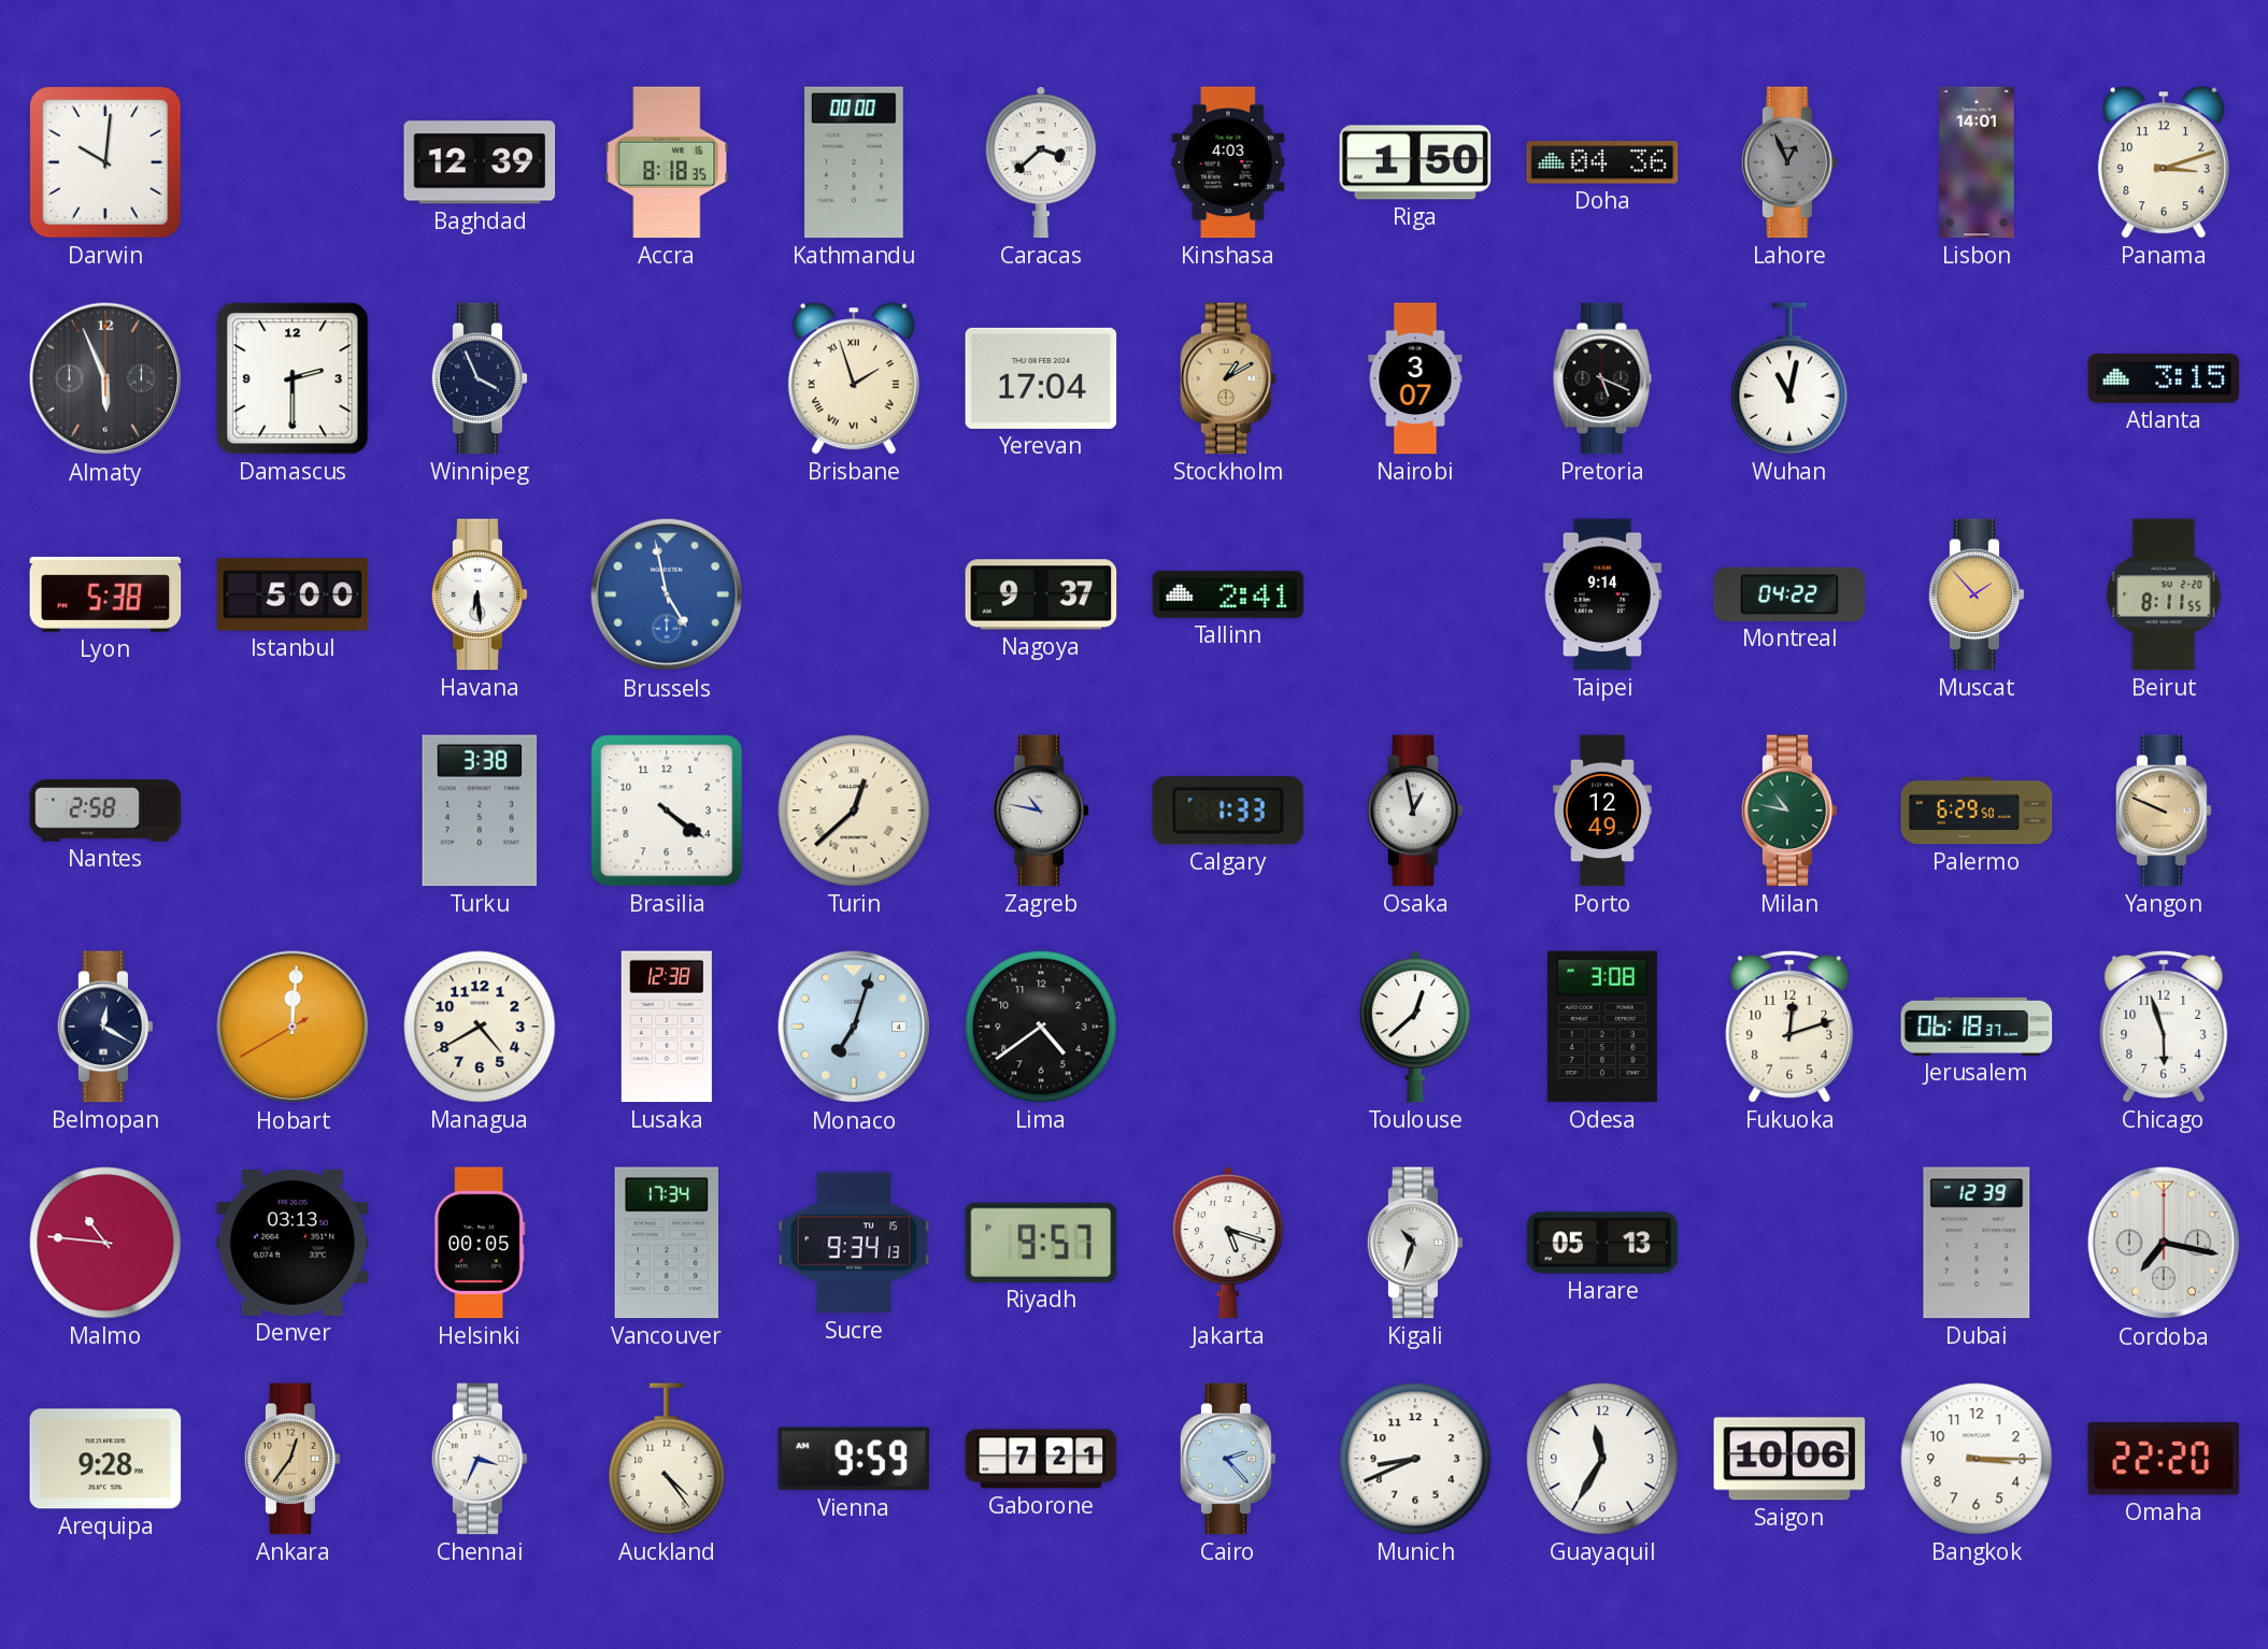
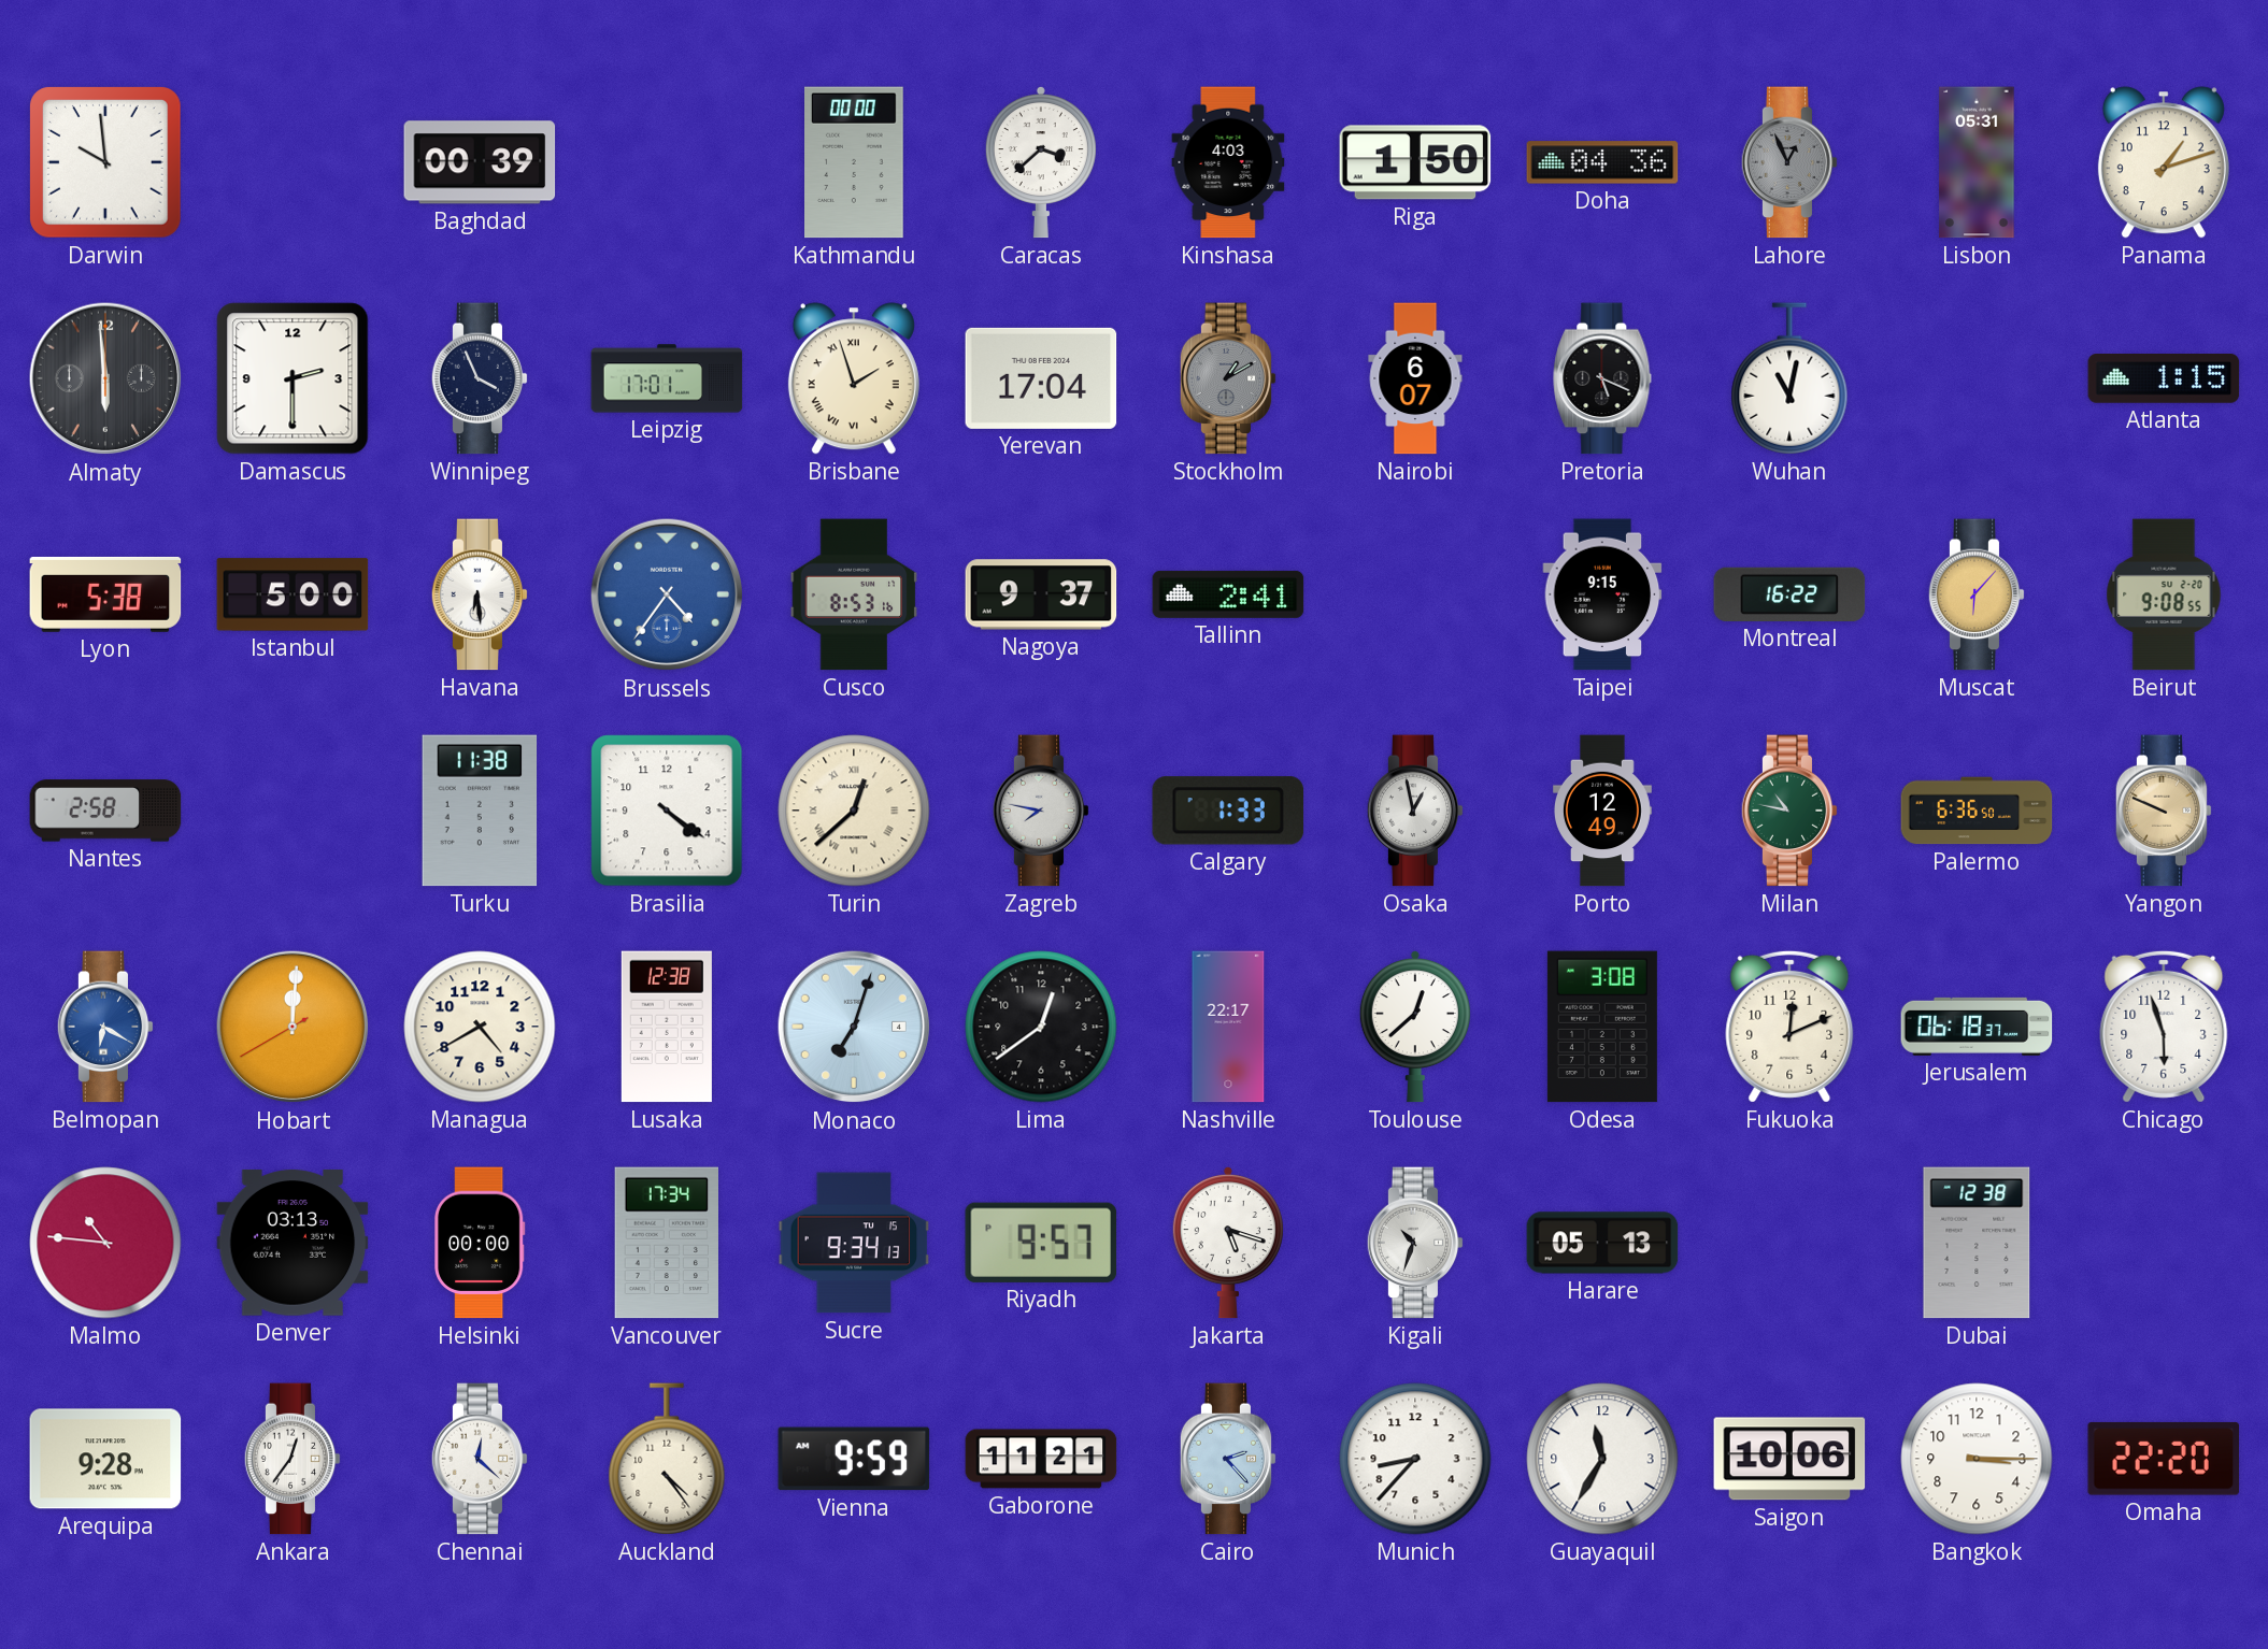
Darwin: 10:01 -> 9:59 (106, 163)
Baghdad: 12:39 -> 00:39 (480, 162)
Accra: 8:18 -> none (667, 162)
Lisbon: 14:01 -> 05:31 (1977, 162)
Panama: 3:12 -> 1:12 (2164, 162)
Almaty: 5:56 -> 5:59 (105, 378)
Leipzig: none -> 17:01 (667, 378)
Stockholm dial: champagne -> grey (1228, 378)
Nairobi: 3:07 -> 6:07 (1415, 378)
Atlanta: 3:15 -> 1:15 (2164, 379)
Brussels: 4:58 -> 4:36 (667, 594)
Cusco: none -> 8:53 (854, 594)
Taipei: 9:14 -> 9:15 (1602, 594)
Montreal: 04:22 -> 16:22 (1789, 594)
Muscat: 1:53 -> 6:07 (1977, 594)
Beirut: 8:11 -> 9:08 (2164, 594)
Turku: 3:38 -> 11:38 (480, 811)
Zagreb: 10:47 -> 7:47 (1041, 811)
Palermo: 6:29 -> 6:36 (1977, 811)
Belmopan: 12:20 -> 6:20 (105, 1027)
Belmopan dial: navy -> blue (105, 1027)
Lima: 4:39 -> 12:39 (1041, 1027)
Nashville: none -> 22:17 (1228, 1027)
Fukuoka: 12:12 -> 12:11 (1789, 1027)
Helsinki: 00:05 -> 00:00 (480, 1243)
Dubai: 12:39 -> 12:38 (1977, 1243)
Cordoba: 7:17 -> none (2164, 1243)
Ankara dial: champagne -> white (293, 1459)
Chennai: 3:34 -> 12:22 (480, 1459)
Gaborone: 7:21 -> 11:21 (1041, 1459)
Munich: 8:41 -> 8:37 (1415, 1459)
